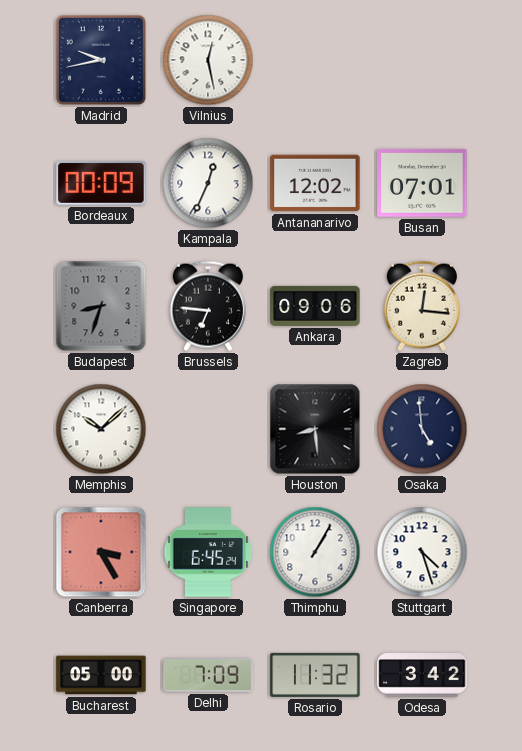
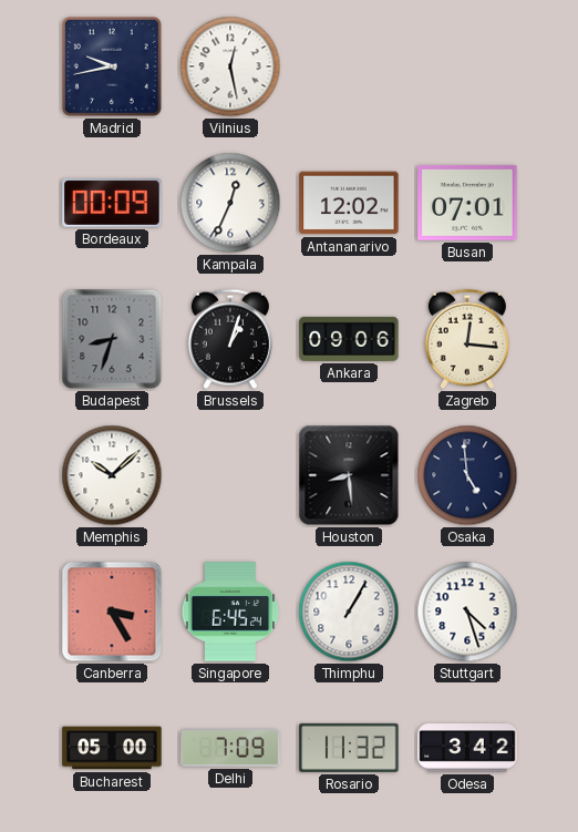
Brussels: 6:46 -> 1:03 (230, 339)
